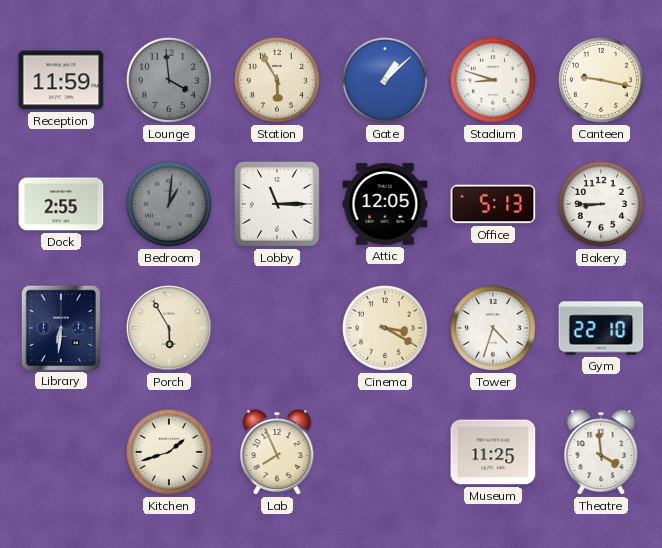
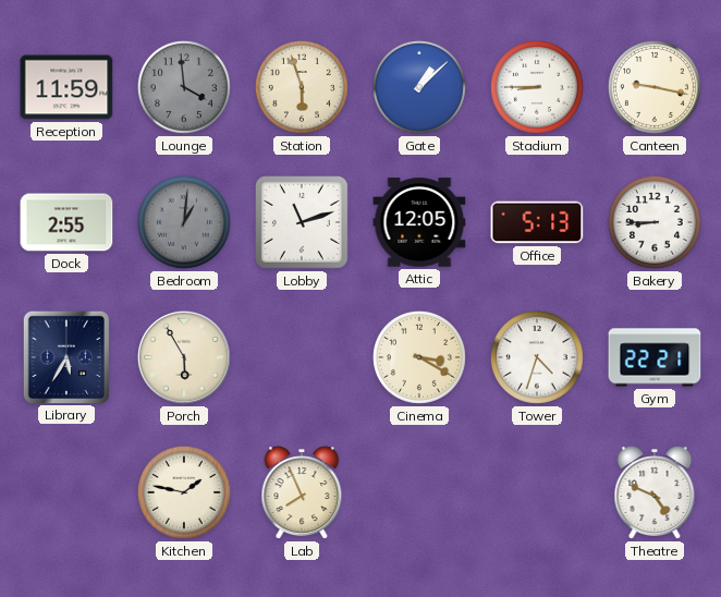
Station: 5:55 -> 5:57 (302, 87)
Stadium: 8:48 -> 8:45 (537, 87)
Lobby: 11:15 -> 11:12 (303, 223)
Library: 6:31 -> 5:35 (65, 356)
Gym: 22:10 -> 22:21 (655, 357)
Kitchen: 1:42 -> 1:47 (184, 492)
Museum: 11:25 -> none (493, 452)
Theatre: 3:59 -> 4:49 (655, 492)
